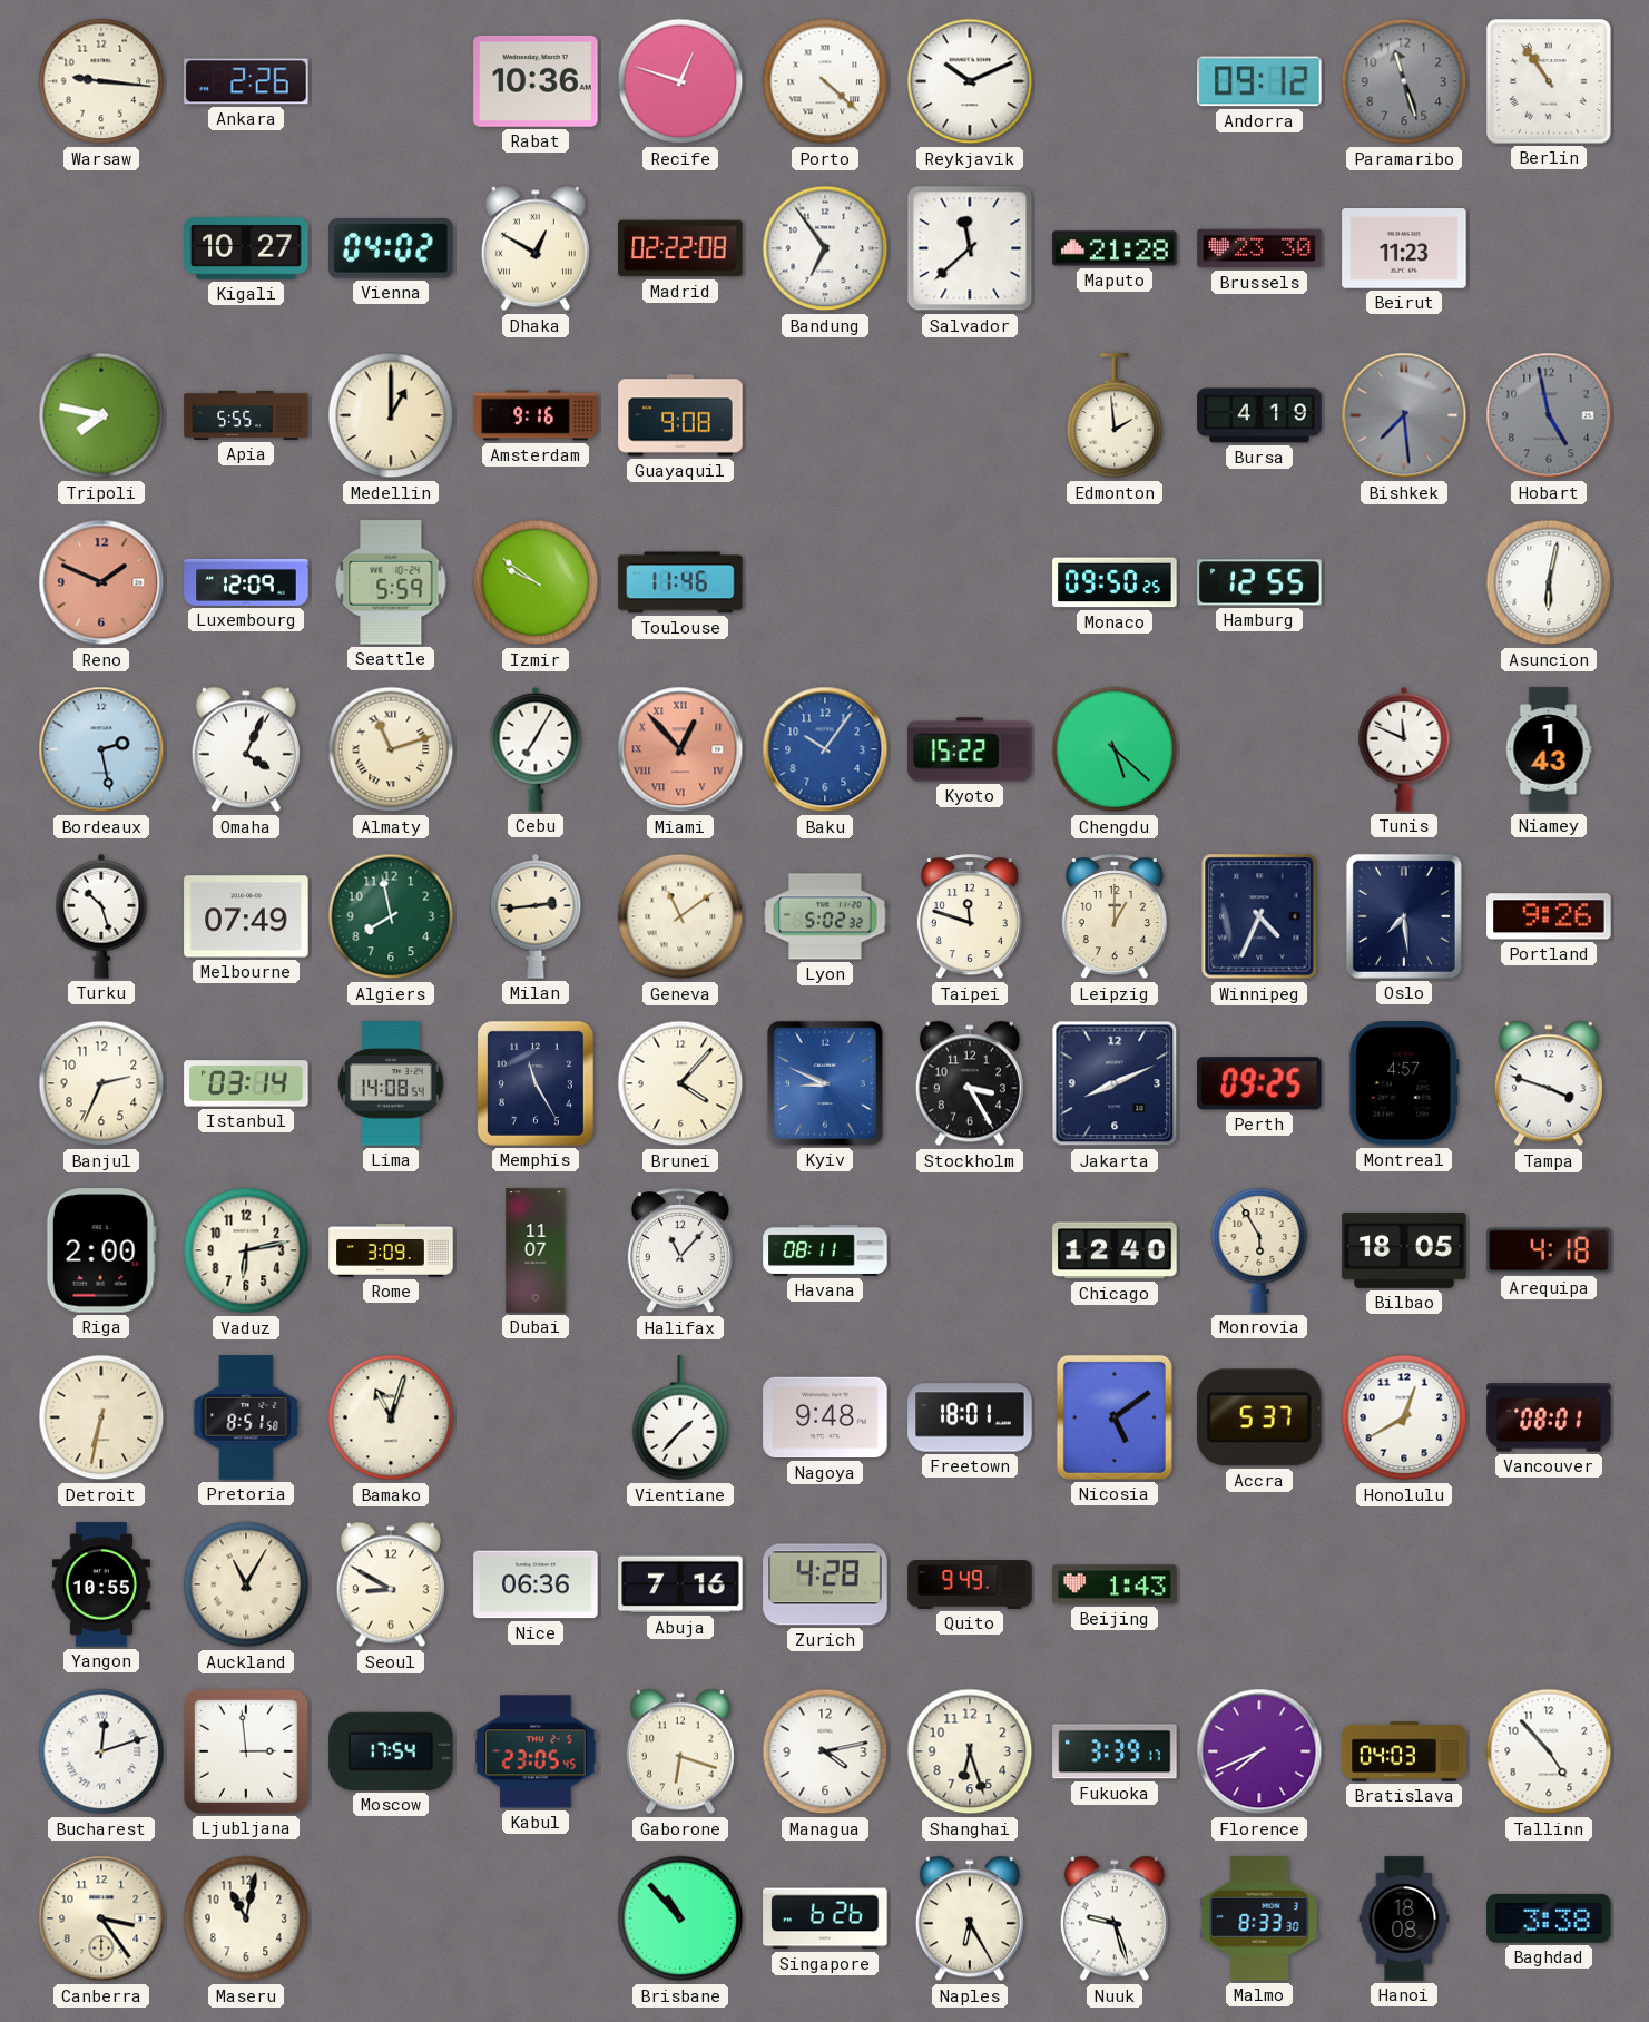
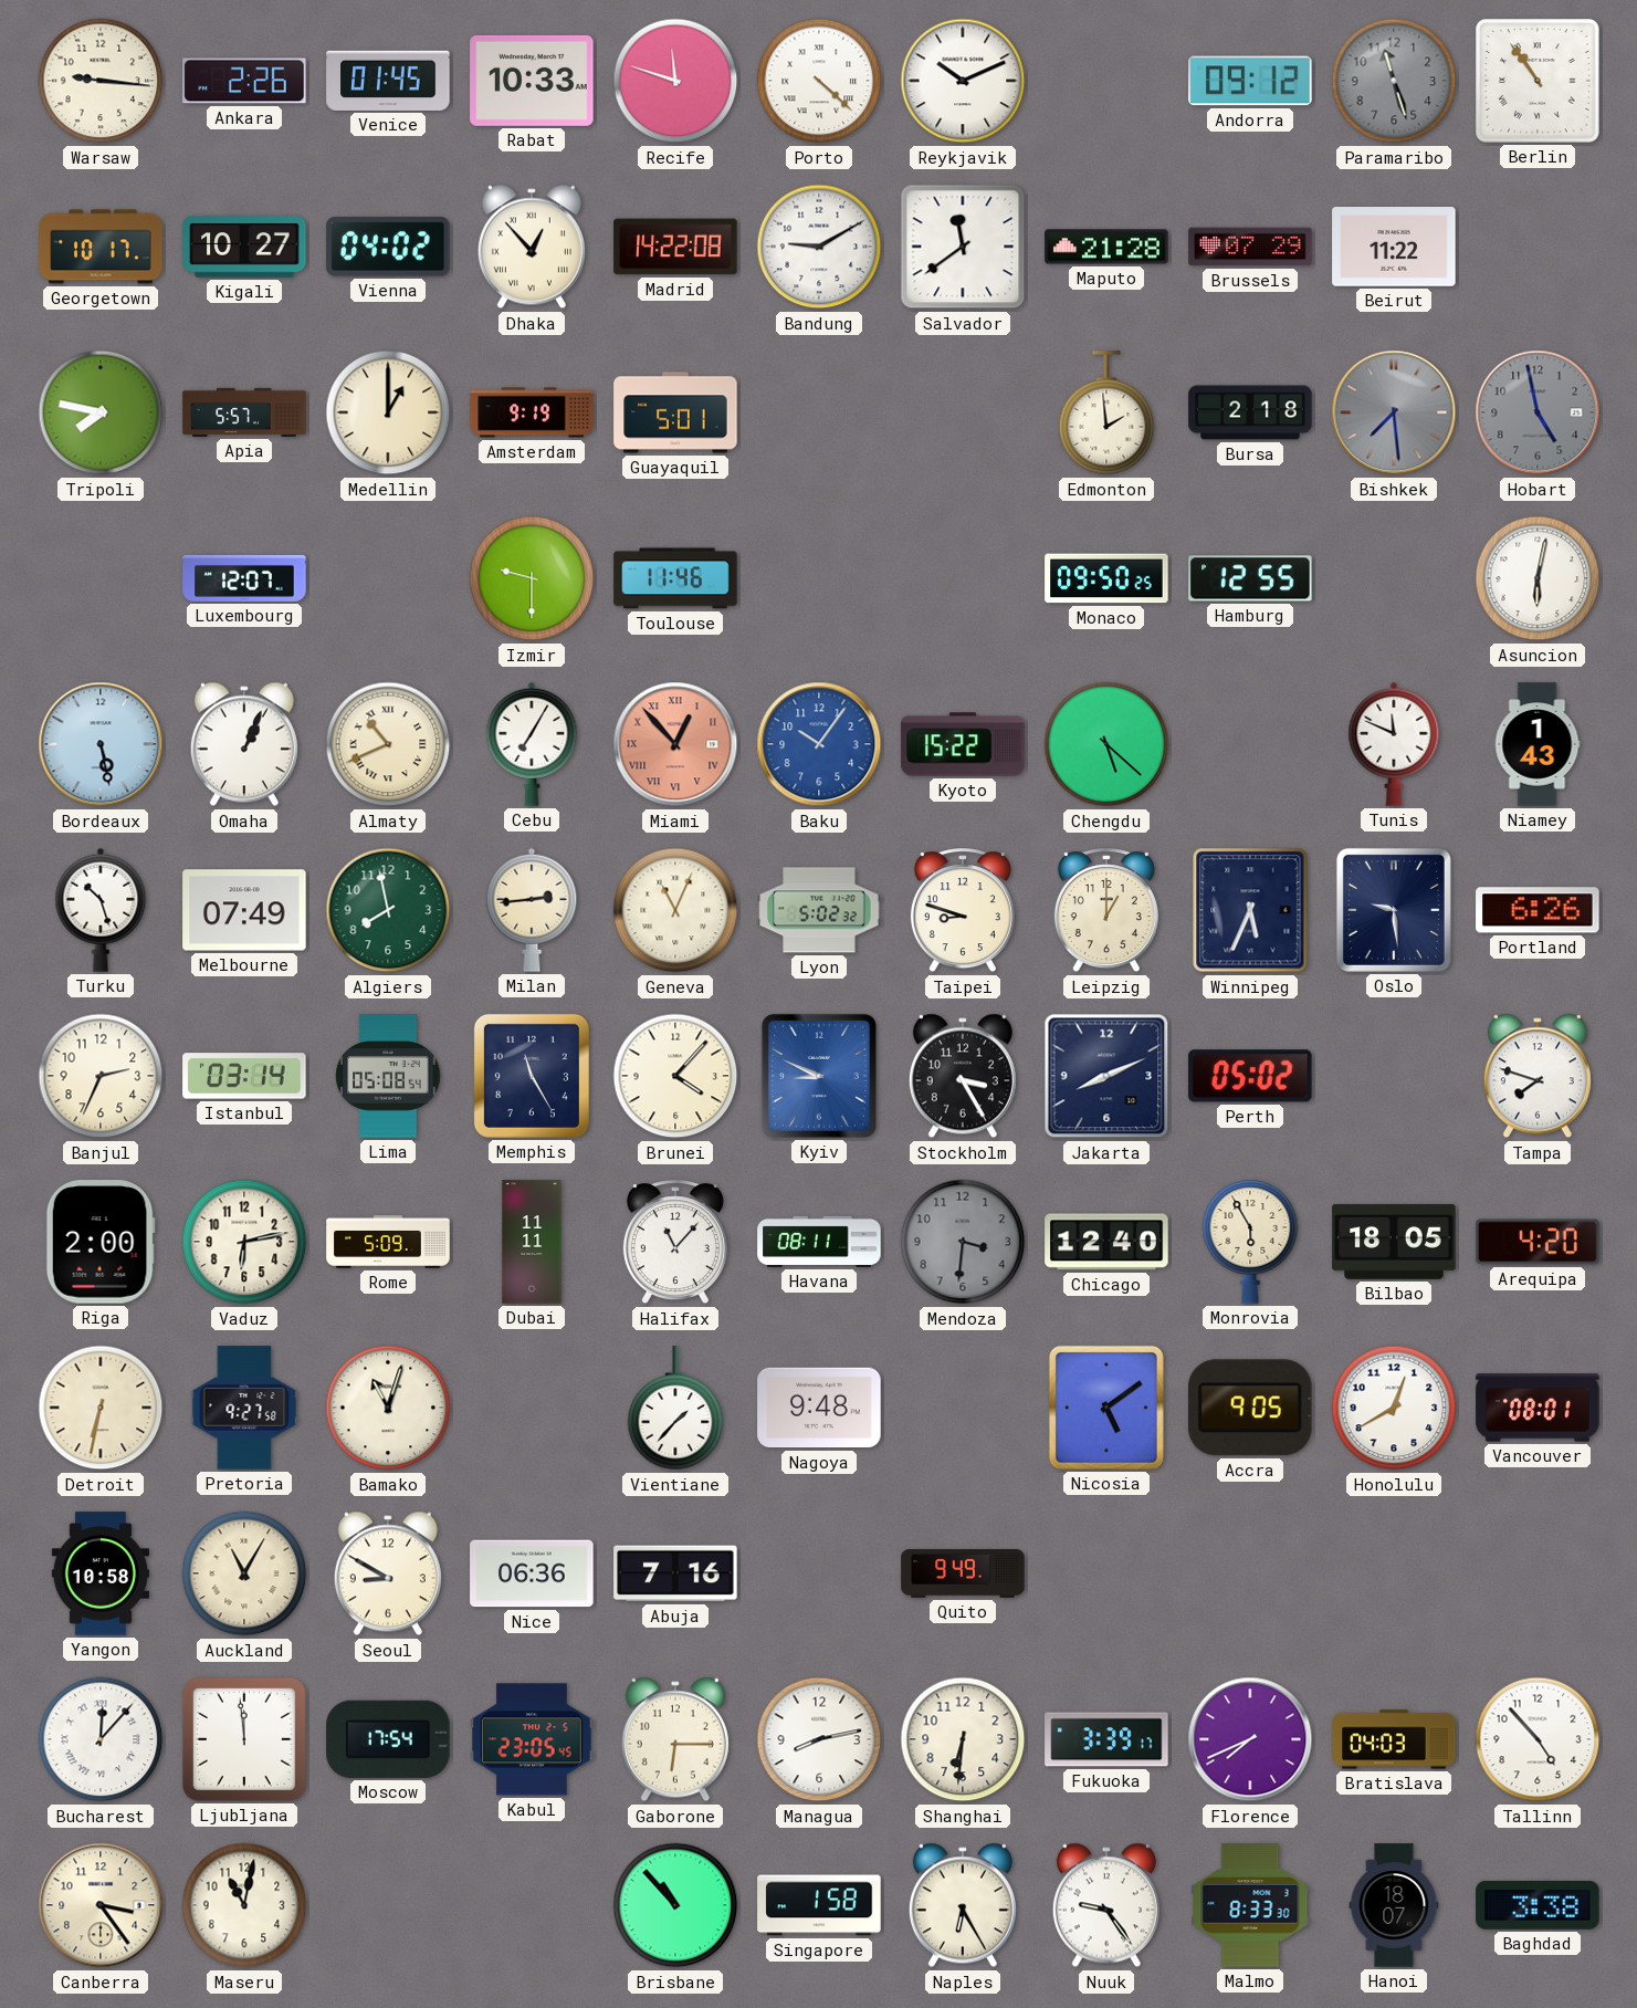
Venice: none -> 01:45 (388, 81)
Rabat: 10:36 -> 10:33 (532, 81)
Recife: 12:48 -> 11:48 (675, 81)
Georgetown: none -> 10:17 (101, 247)
Dhaka: 12:50 -> 12:53 (532, 247)
Madrid: 02:22 -> 14:22 (675, 247)
Bandung: 6:54 -> 9:10 (819, 247)
Salvador: 11:38 -> 11:39 (963, 247)
Brussels: 23:30 -> 07:29 (1250, 247)
Beirut: 11:23 -> 11:22 (1394, 248)
Apia: 5:55 -> 5:57 (244, 412)
Amsterdam: 9:16 -> 9:19 (532, 412)
Guayaquil: 9:08 -> 5:01 (675, 412)
Bursa: 4:19 -> 2:18 (1250, 412)
Reno: 1:49 -> none (101, 582)
Luxembourg: 12:09 -> 12:07 (244, 578)
Seattle: 5:59 -> none (391, 582)
Izmir: 9:51 -> 9:30 (532, 578)
Bordeaux: 2:28 -> 5:28 (101, 744)
Omaha: 4:04 -> 1:04 (244, 744)
Almaty: 11:12 -> 10:41 (388, 744)
Geneva: 11:09 -> 11:04 (675, 910)
Taipei: 11:48 -> 8:48 (963, 911)
Winnipeg: 4:34 -> 5:34 (1250, 910)
Oslo: 7:29 -> 9:29 (1394, 910)
Portland: 9:26 -> 6:26 (1538, 910)
Lima: 14:08 -> 05:08 (388, 1076)
Perth: 09:25 -> 05:02 (1250, 1076)
Montreal: 4:57 -> none (1404, 1083)
Tampa: 3:48 -> 7:48 (1538, 1076)
Rome: 3:09 -> 5:09 (388, 1242)
Dubai: 11:07 -> 11:11 (532, 1242)
Mendoza: none -> 3:31 (963, 1242)
Arequipa: 4:18 -> 4:20 (1538, 1242)
Pretoria: 8:51 -> 9:27 (244, 1408)
Freetown: 18:01 -> none (970, 1417)
Accra: 5:37 -> 9:05 (1250, 1408)
Yangon: 10:55 -> 10:58 (101, 1573)
Zurich: 4:28 -> none (825, 1584)
Beijing: 1:43 -> none (1115, 1584)
Bucharest: 12:12 -> 12:07 (101, 1739)
Ljubljana: 2:59 -> 11:59 (244, 1739)
Gaborone: 6:18 -> 6:15 (675, 1739)
Managua: 4:13 -> 8:13 (819, 1739)
Shanghai: 6:27 -> 6:31 (963, 1739)
Singapore: 6:26 -> 1:58 (819, 1905)
Nuuk: 9:27 -> 9:24 (1106, 1905)
Hanoi: 18:08 -> 18:07 (1394, 1905)
